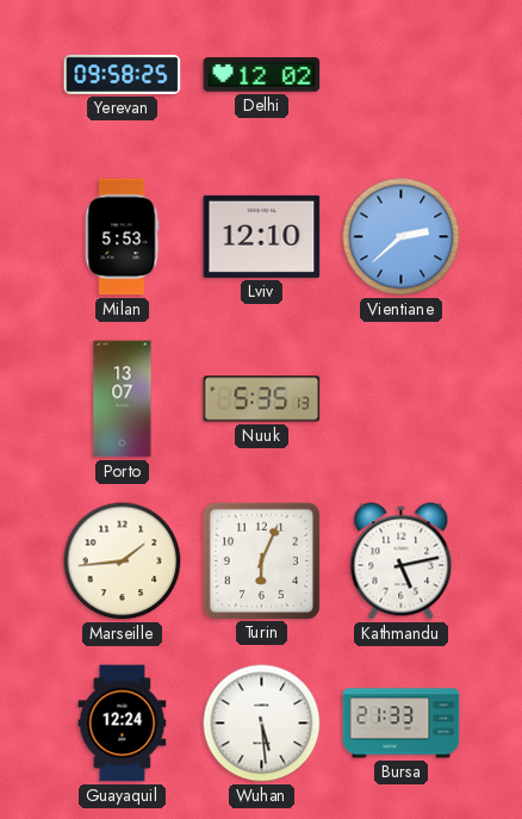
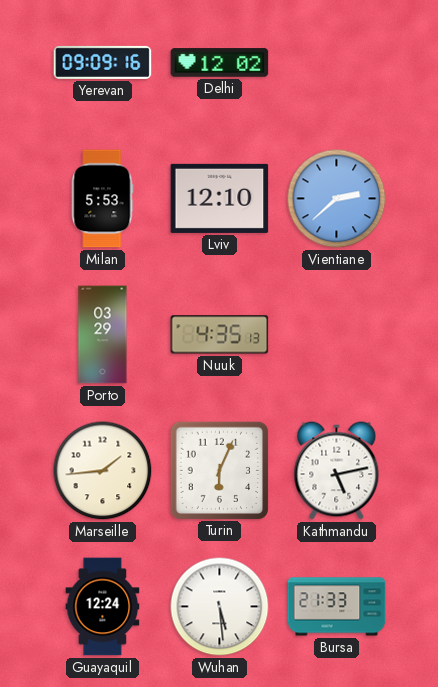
Yerevan: 09:58 -> 09:09 (103, 62)
Porto: 13:07 -> 03:29 (103, 335)
Nuuk: 5:35 -> 4:35 (220, 335)
